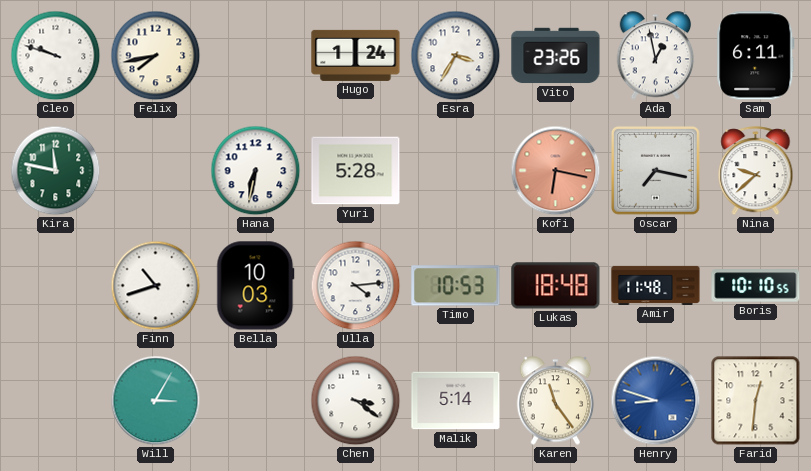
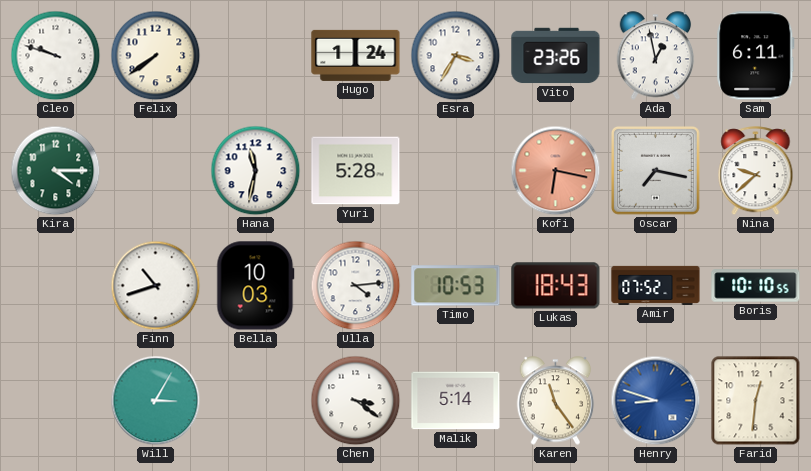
Felix: 7:43 -> 7:39 (156, 56)
Kira: 11:47 -> 4:15 (56, 171)
Hana: 6:32 -> 11:32 (256, 171)
Lukas: 18:48 -> 18:43 (556, 286)
Amir: 11:48 -> 07:52 (656, 285)
